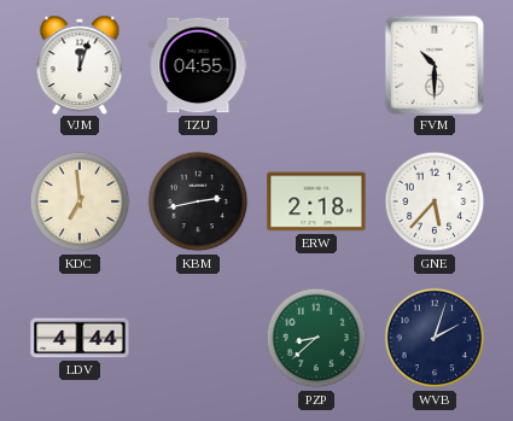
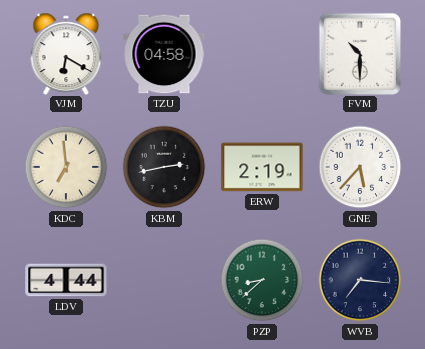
VJM: 12:03 -> 6:20 (66, 53)
TZU: 04:55 -> 04:58 (164, 54)
ERW: 2:18 -> 2:19 (262, 167)
WVB: 2:03 -> 7:16 (360, 280)
